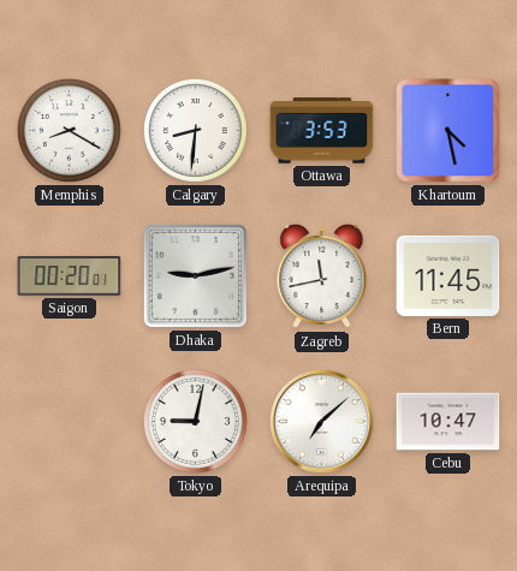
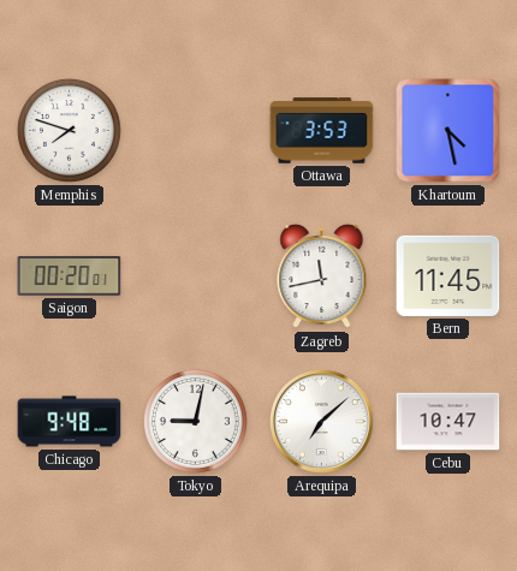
Memphis: 8:20 -> 7:48 (69, 130)
Calgary: 8:31 -> none (195, 130)
Dhaka: 9:13 -> none (195, 275)
Chicago: none -> 9:48 (70, 422)
